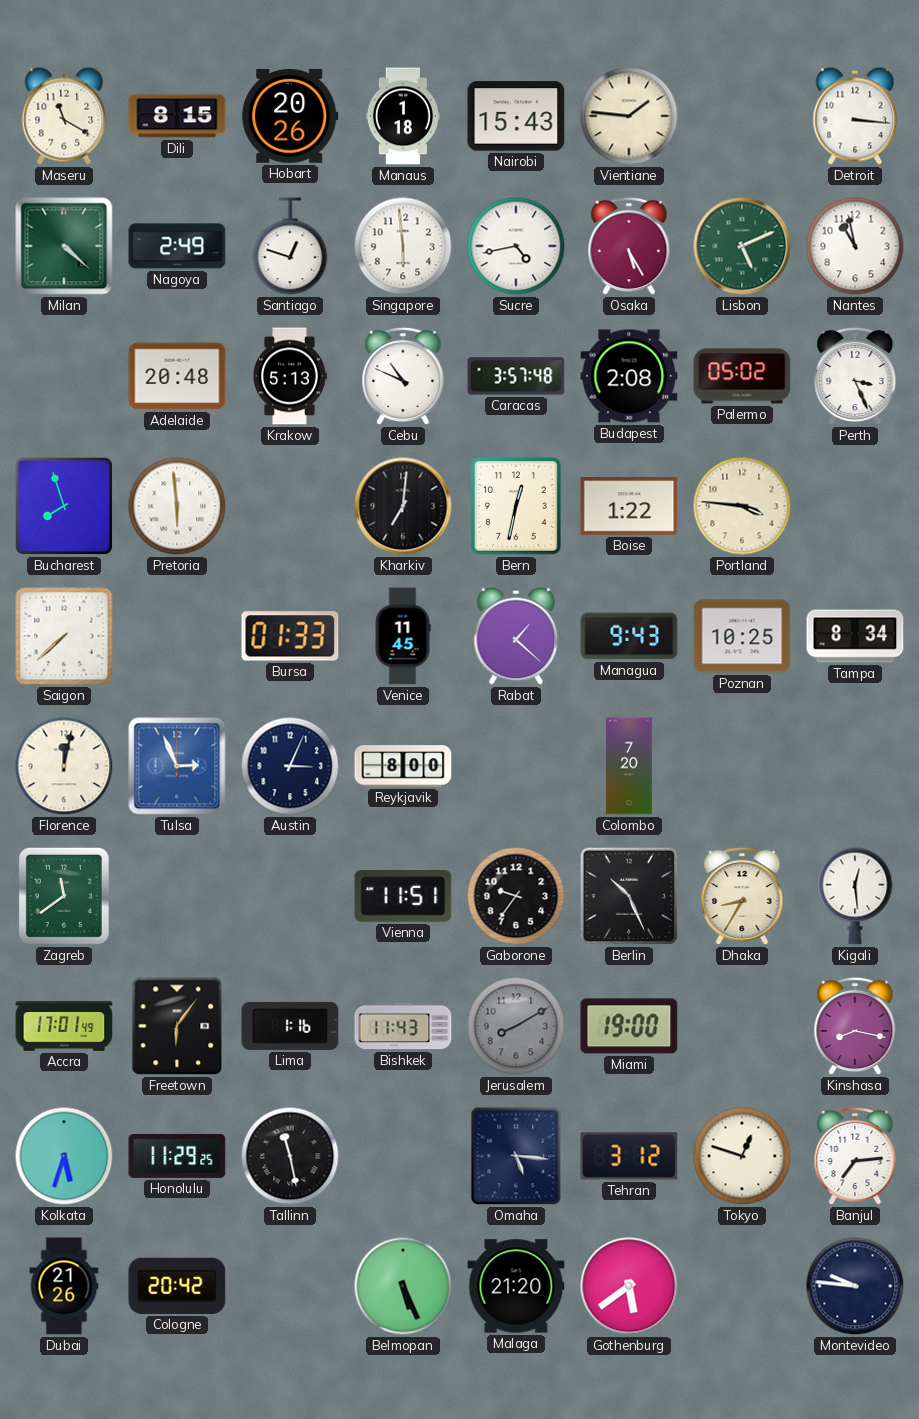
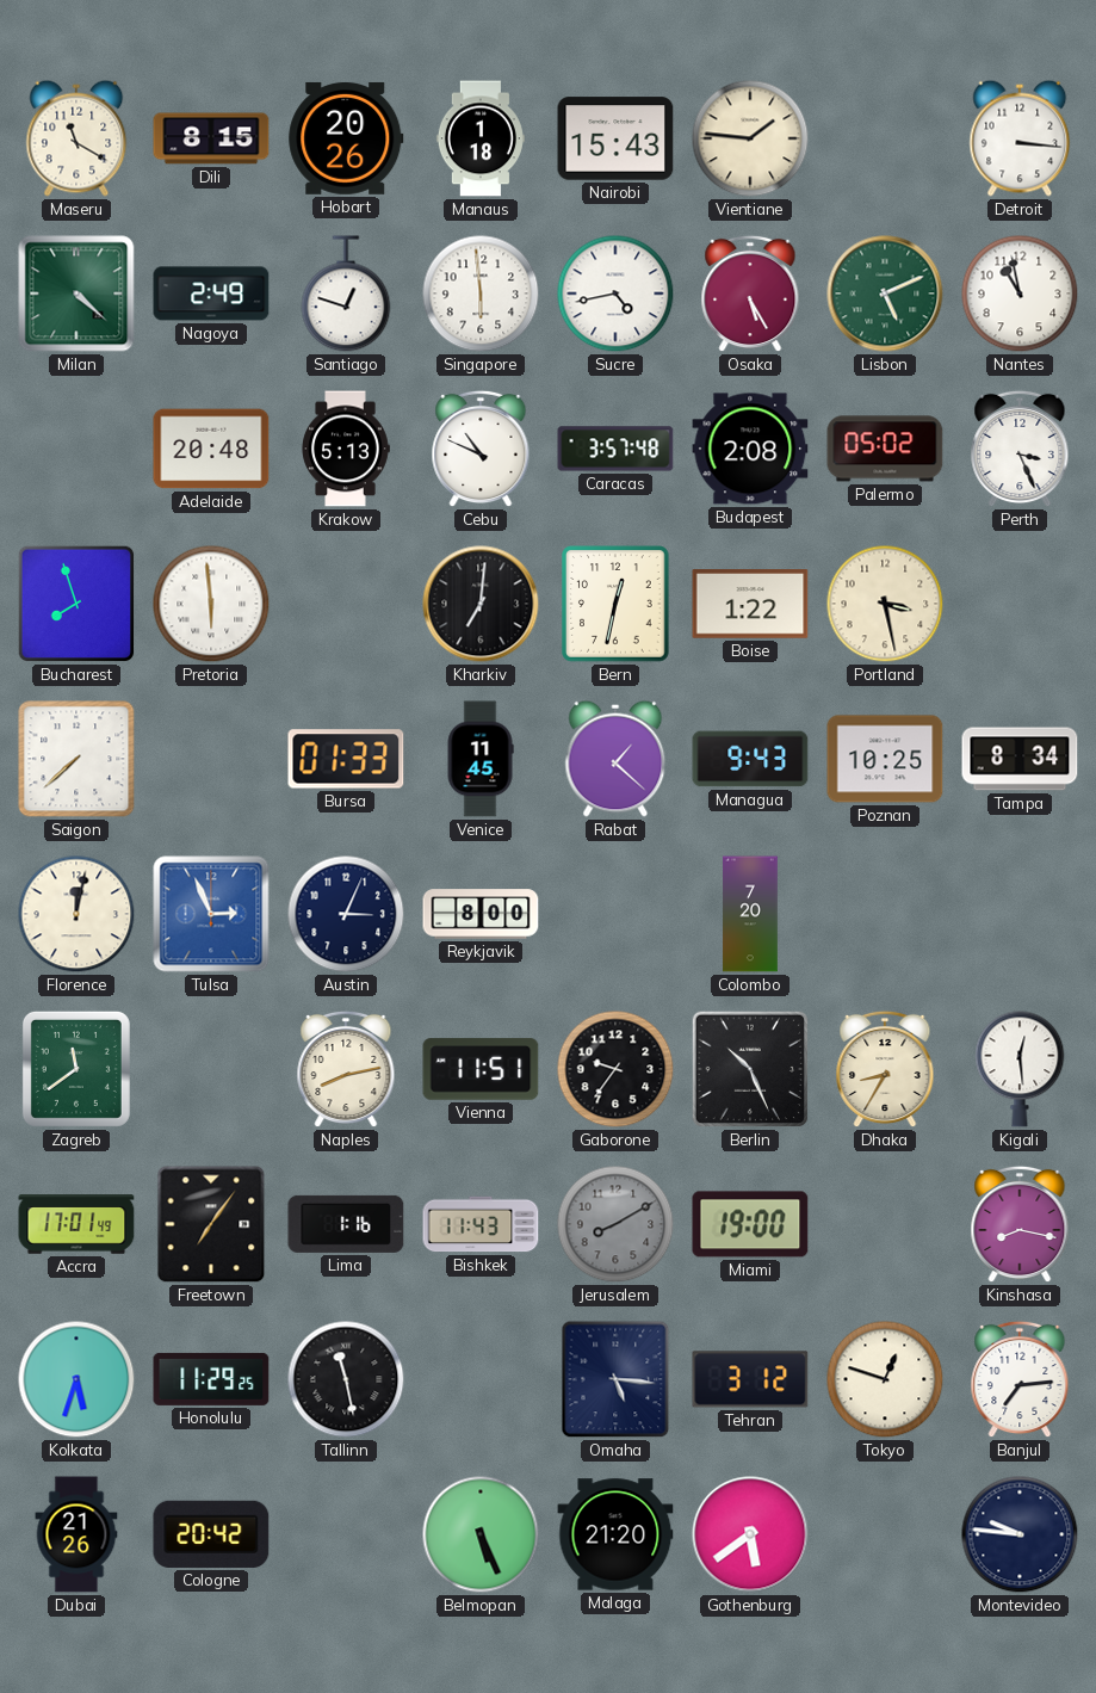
Portland: 3:46 -> 3:28 (885, 604)
Naples: none -> 8:13 (346, 1069)
Freetown: 6:06 -> 7:06 (211, 1224)
